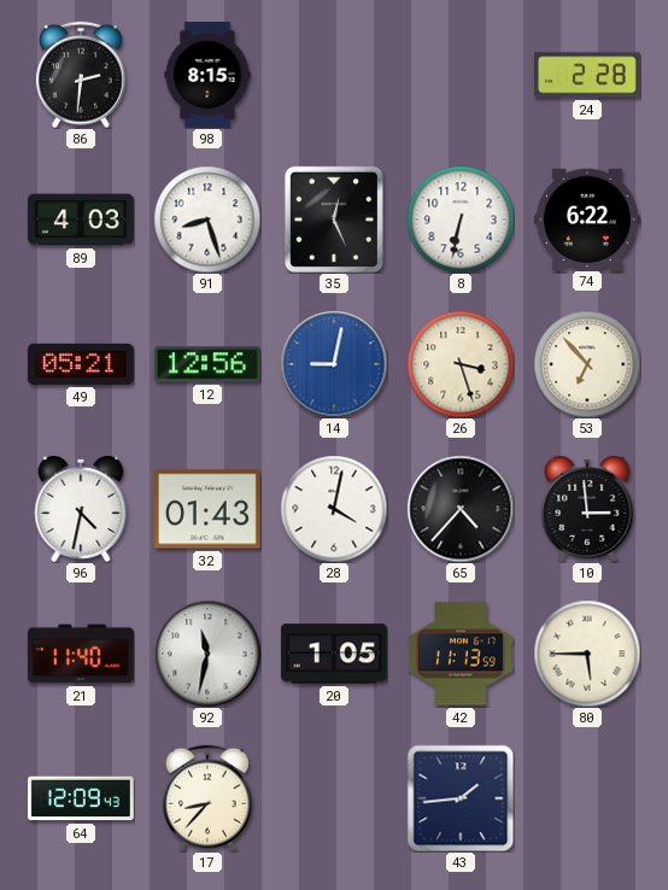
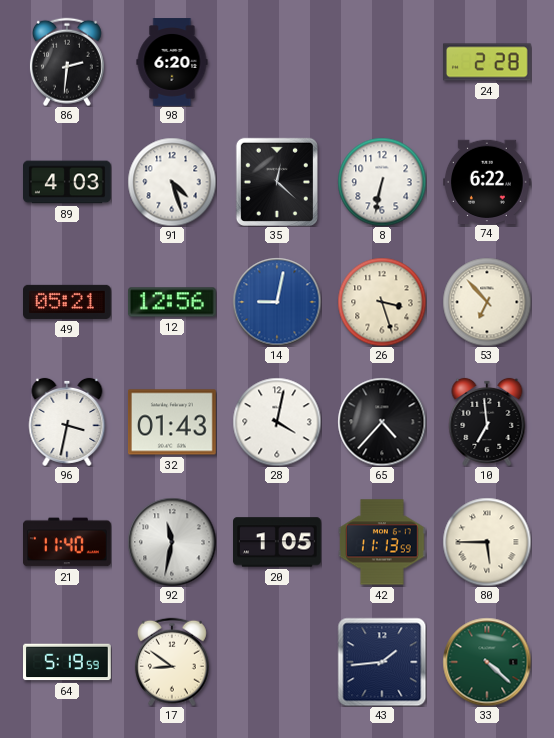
98: 8:15 -> 6:20 (172, 62)
91: 8:27 -> 4:27 (172, 182)
35: 12:26 -> 12:22 (277, 182)
96: 4:32 -> 3:32 (67, 422)
10: 2:59 -> 6:59 (487, 422)
64: 12:09 -> 5:19 (68, 662)
17: 8:37 -> 8:51 (172, 662)
33: none -> 4:22 (487, 662)
